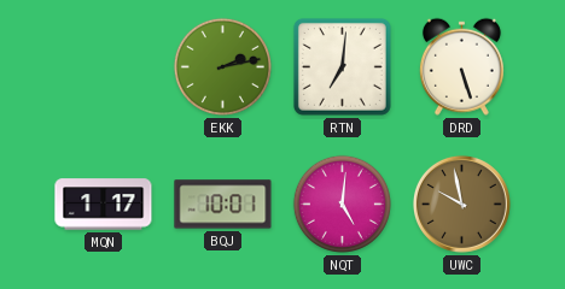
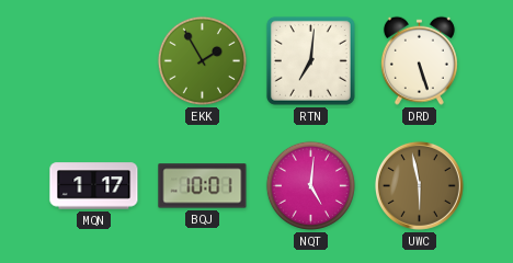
EKK: 2:13 -> 1:55 (202, 60)
UWC: 9:58 -> 5:58 (419, 185)
